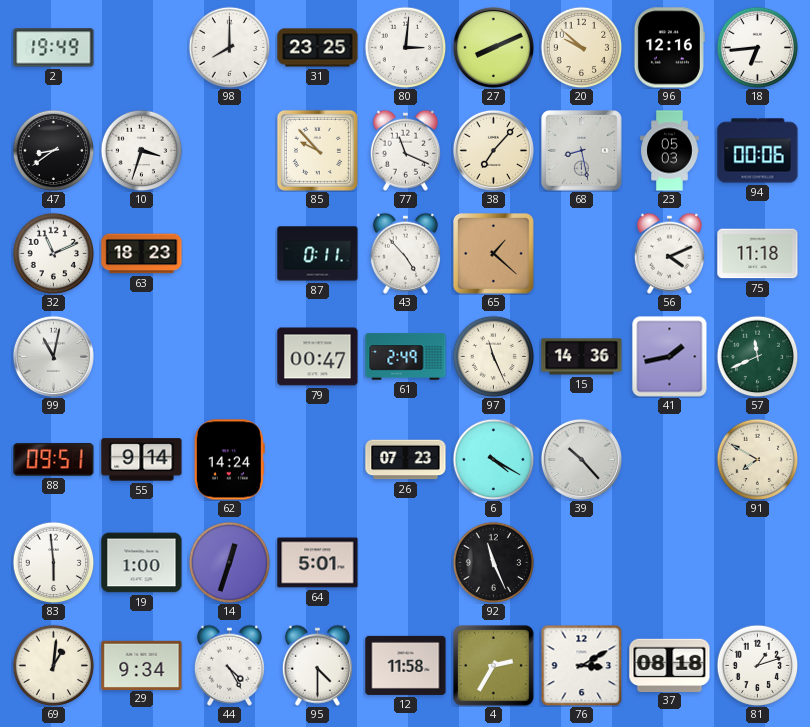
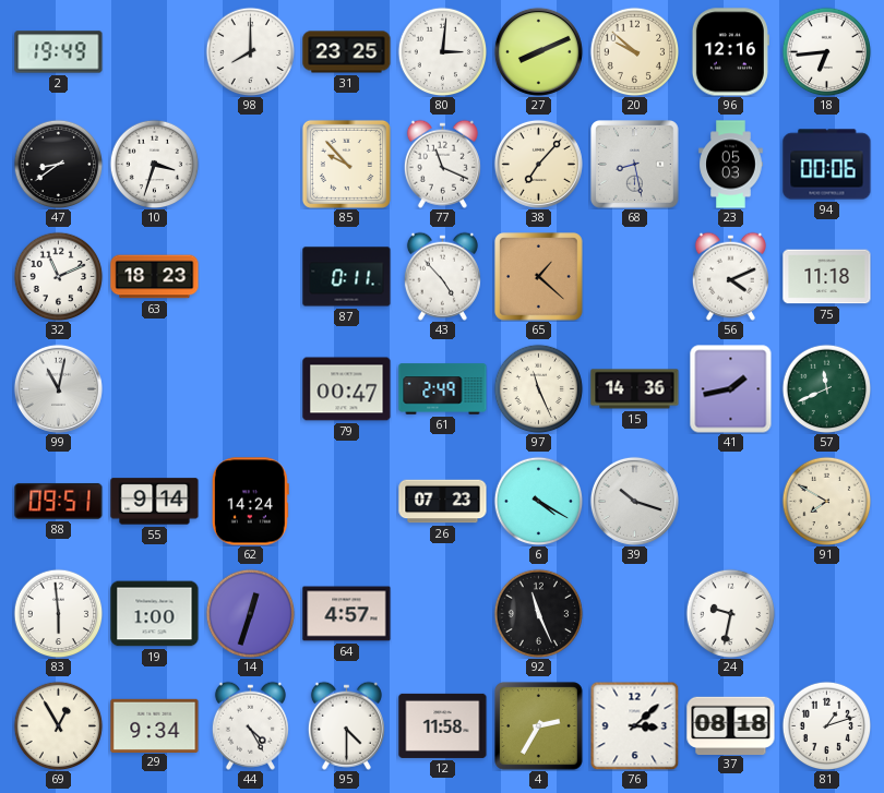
39: 10:23 -> 10:18 (634, 501)
64: 5:01 -> 4:57 (347, 614)
24: none -> 9:32 (730, 613)
69: 1:01 -> 12:55 (58, 725)
76: 3:10 -> 3:08 (634, 725)
